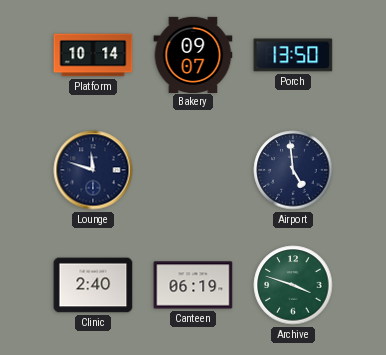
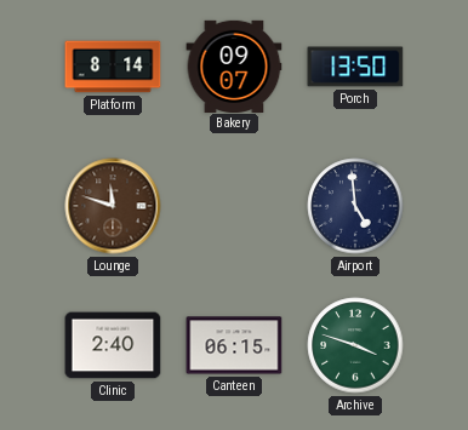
Platform: 10:14 -> 8:14 (113, 67)
Lounge dial: navy -> brown (113, 206)
Canteen: 06:19 -> 06:15 (234, 345)
